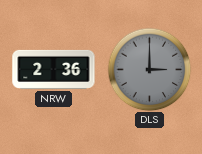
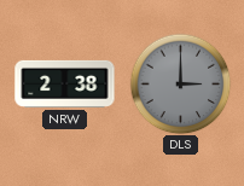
NRW: 2:36 -> 2:38 (65, 83)
